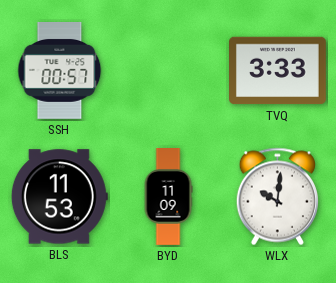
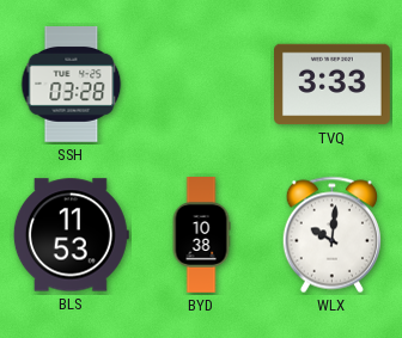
SSH: 00:57 -> 03:28 (72, 85)
BYD: 11:09 -> 10:38 (201, 235)
